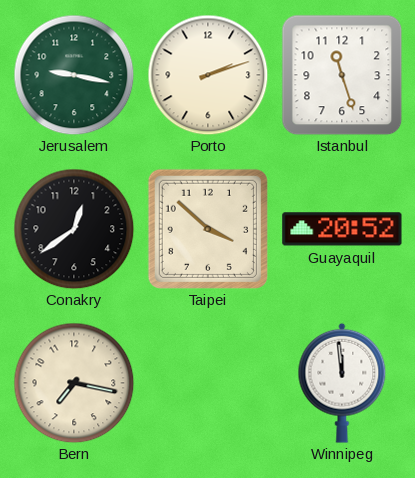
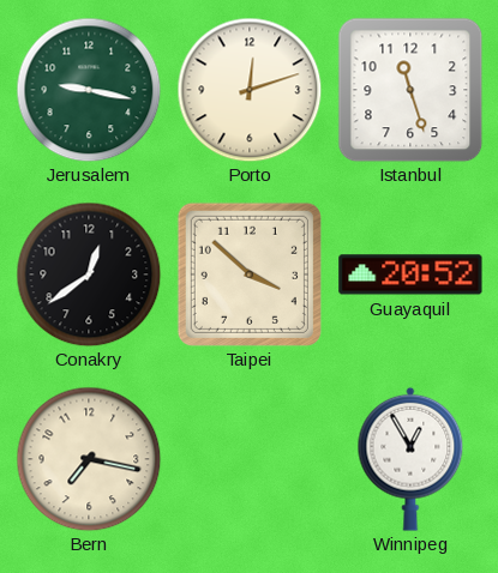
Porto: 2:12 -> 12:12 (250, 90)
Winnipeg: 11:59 -> 12:55 (410, 459)
